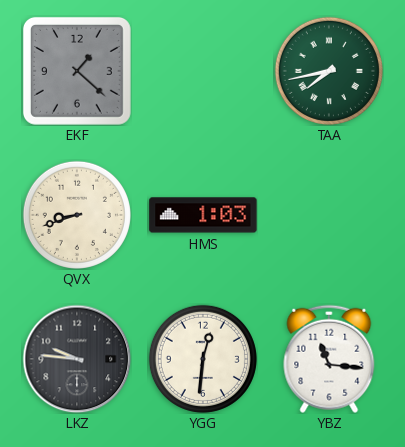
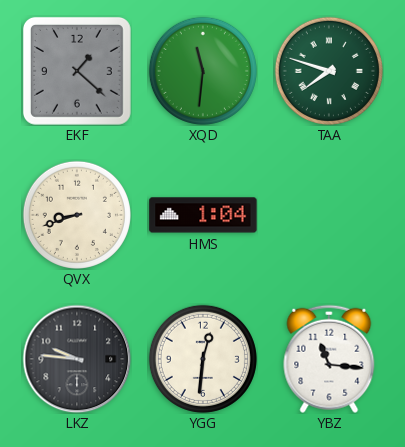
XQD: none -> 11:31 (203, 71)
TAA: 7:43 -> 7:48 (329, 71)
HMS: 1:03 -> 1:04 (203, 215)
